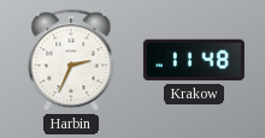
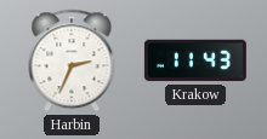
Krakow: 11:48 -> 11:43 (195, 60)
